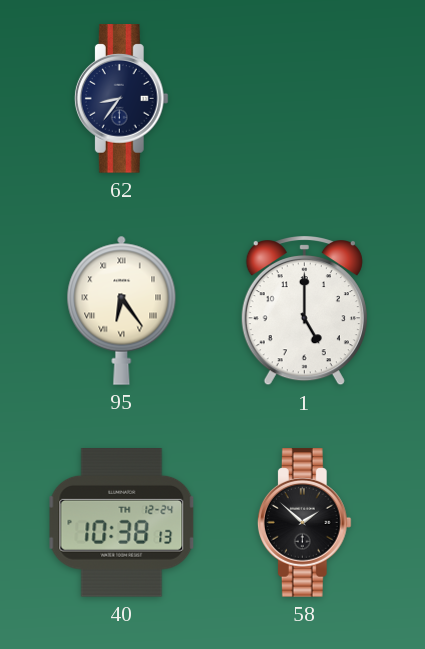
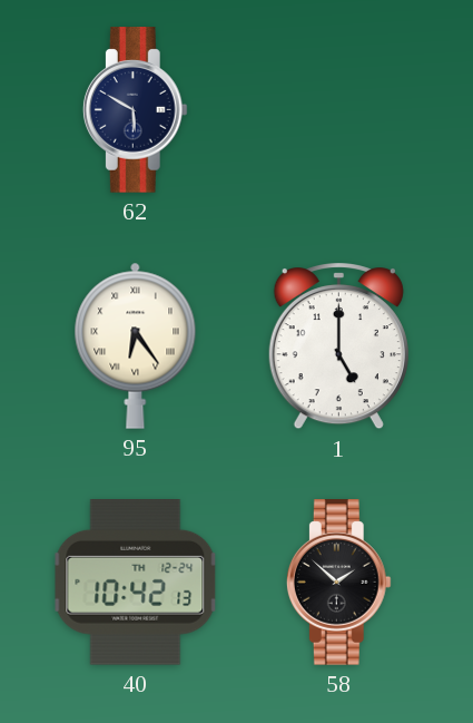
62: 8:36 -> 5:50 (135, 110)
40: 10:38 -> 10:42 (136, 583)
